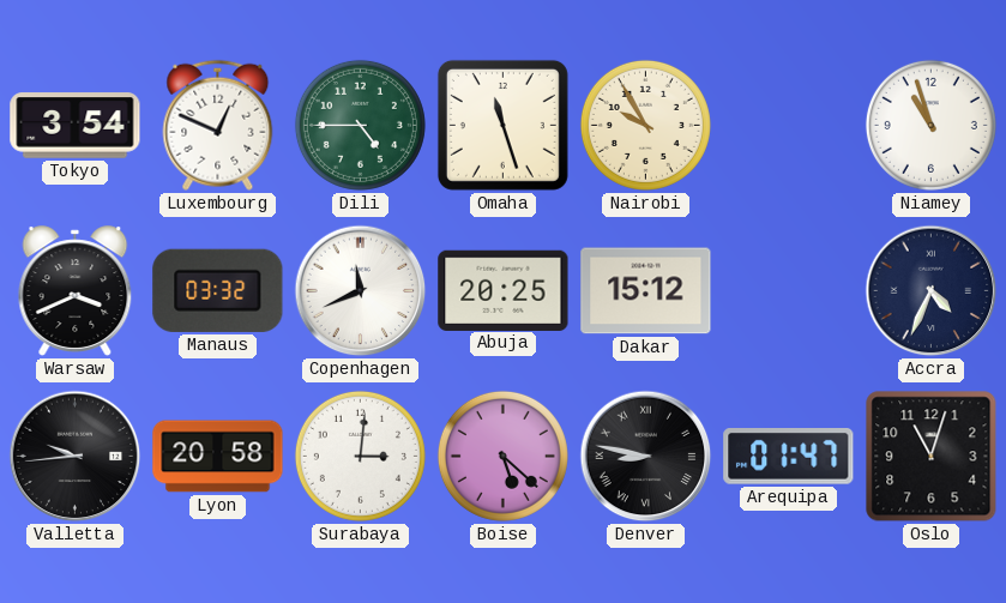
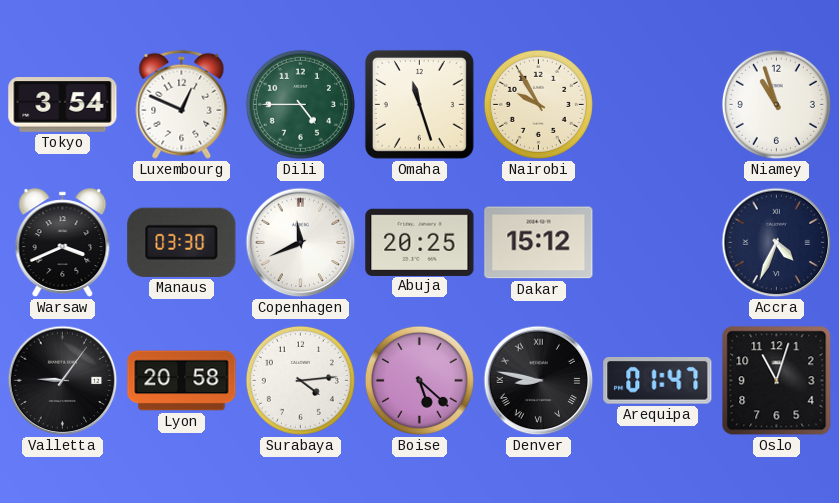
Manaus: 03:32 -> 03:30 (182, 242)
Valletta: 9:44 -> 9:06 (63, 381)
Surabaya: 3:01 -> 4:14 (300, 380)
